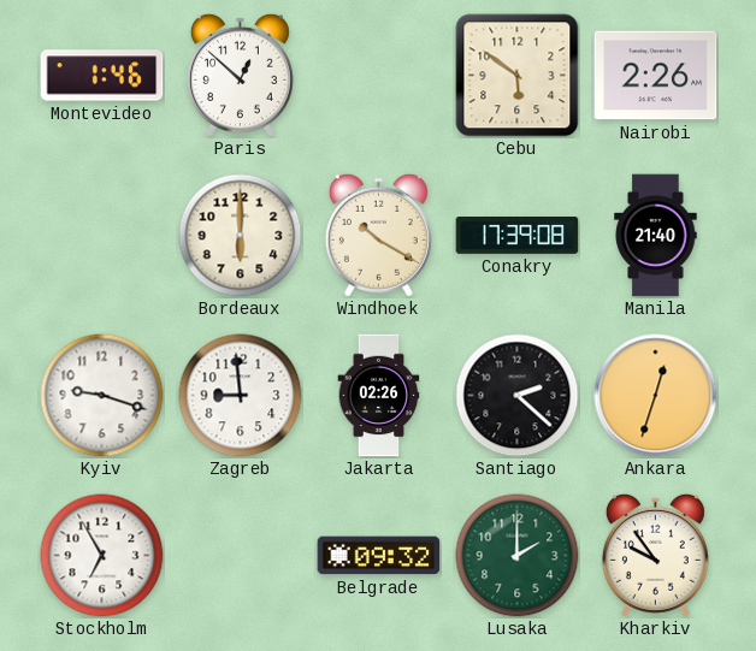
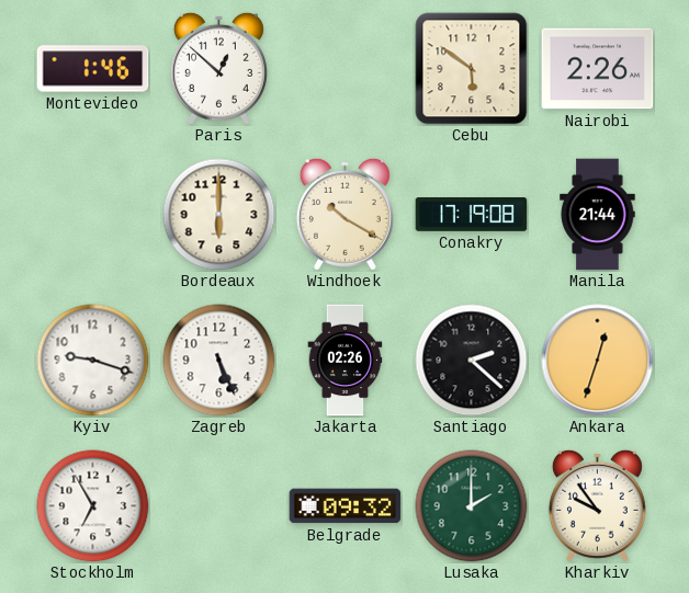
Conakry: 17:39 -> 17:19 (472, 215)
Manila: 21:40 -> 21:44 (598, 215)
Zagreb: 8:59 -> 5:26 (219, 361)
